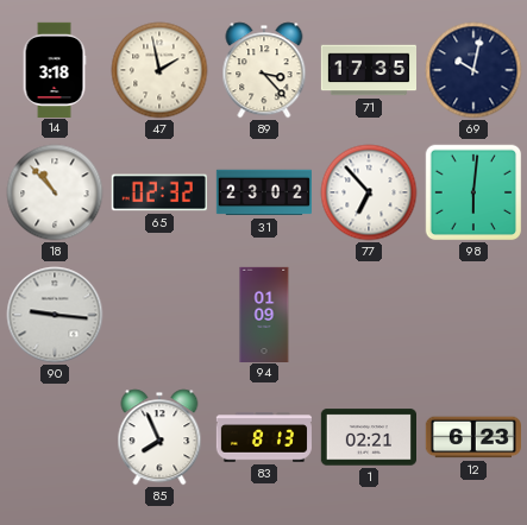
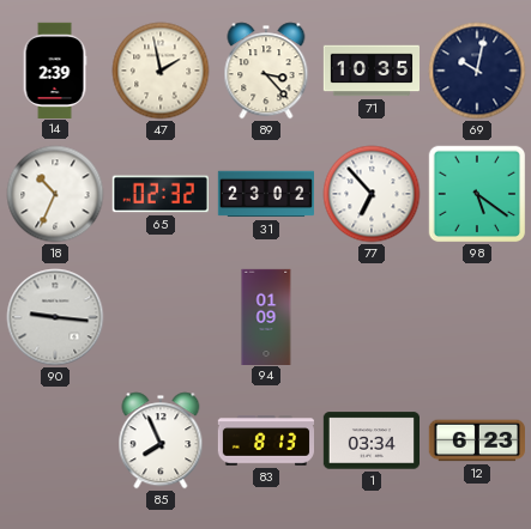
14: 3:18 -> 2:39 (55, 69)
71: 17:35 -> 10:35 (370, 71)
18: 10:53 -> 10:34 (55, 194)
98: 6:01 -> 5:21 (477, 194)
1: 02:21 -> 03:34 (370, 440)
